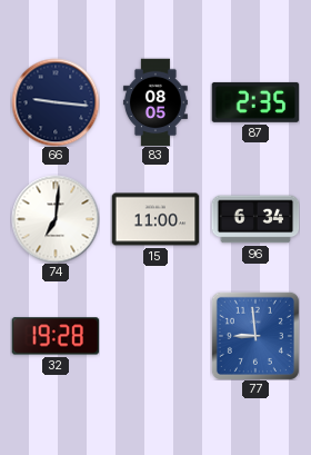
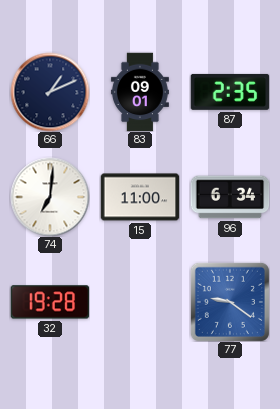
66: 9:16 -> 1:11 (50, 92)
83: 08:05 -> 09:01 (140, 92)
77: 8:59 -> 9:21 (230, 302)
